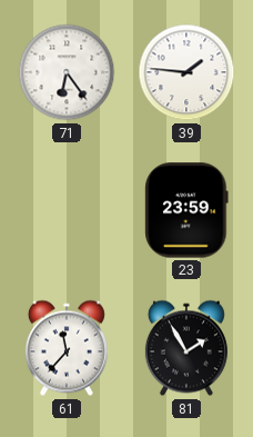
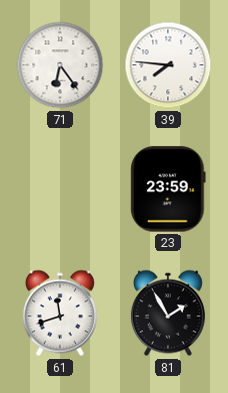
39: 1:46 -> 7:46 (168, 65)
61: 11:37 -> 11:42 (60, 313)
